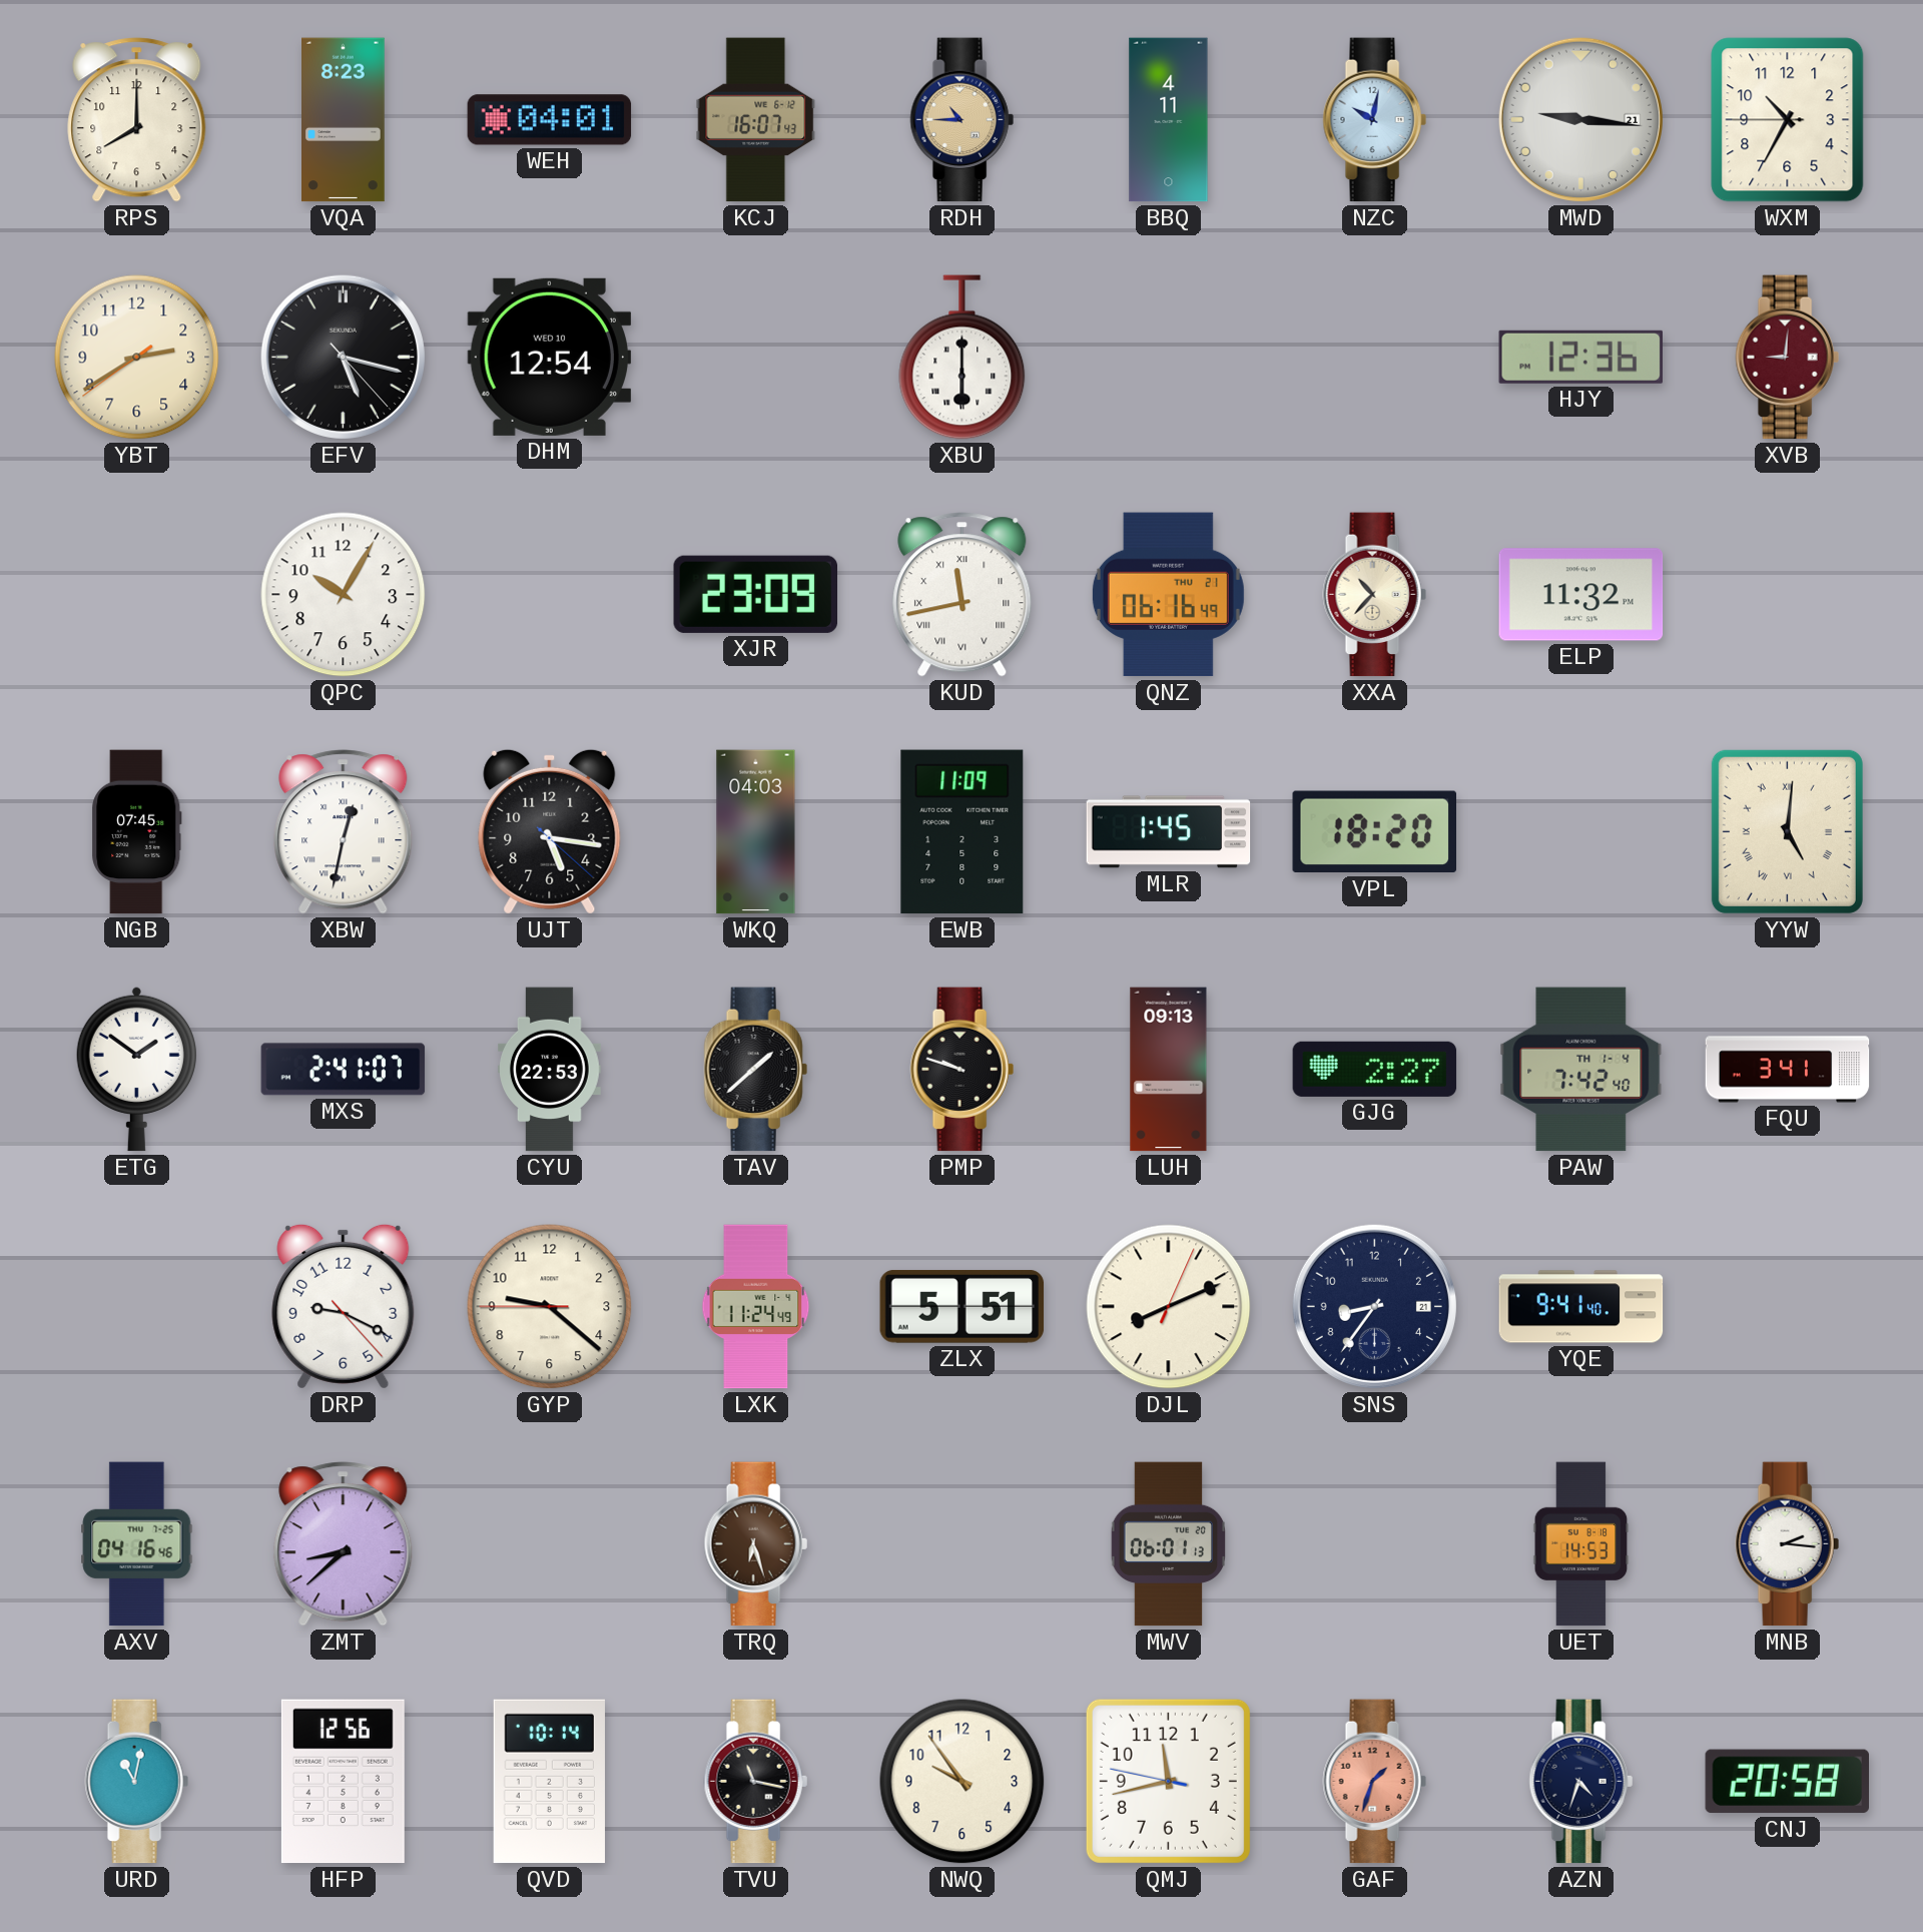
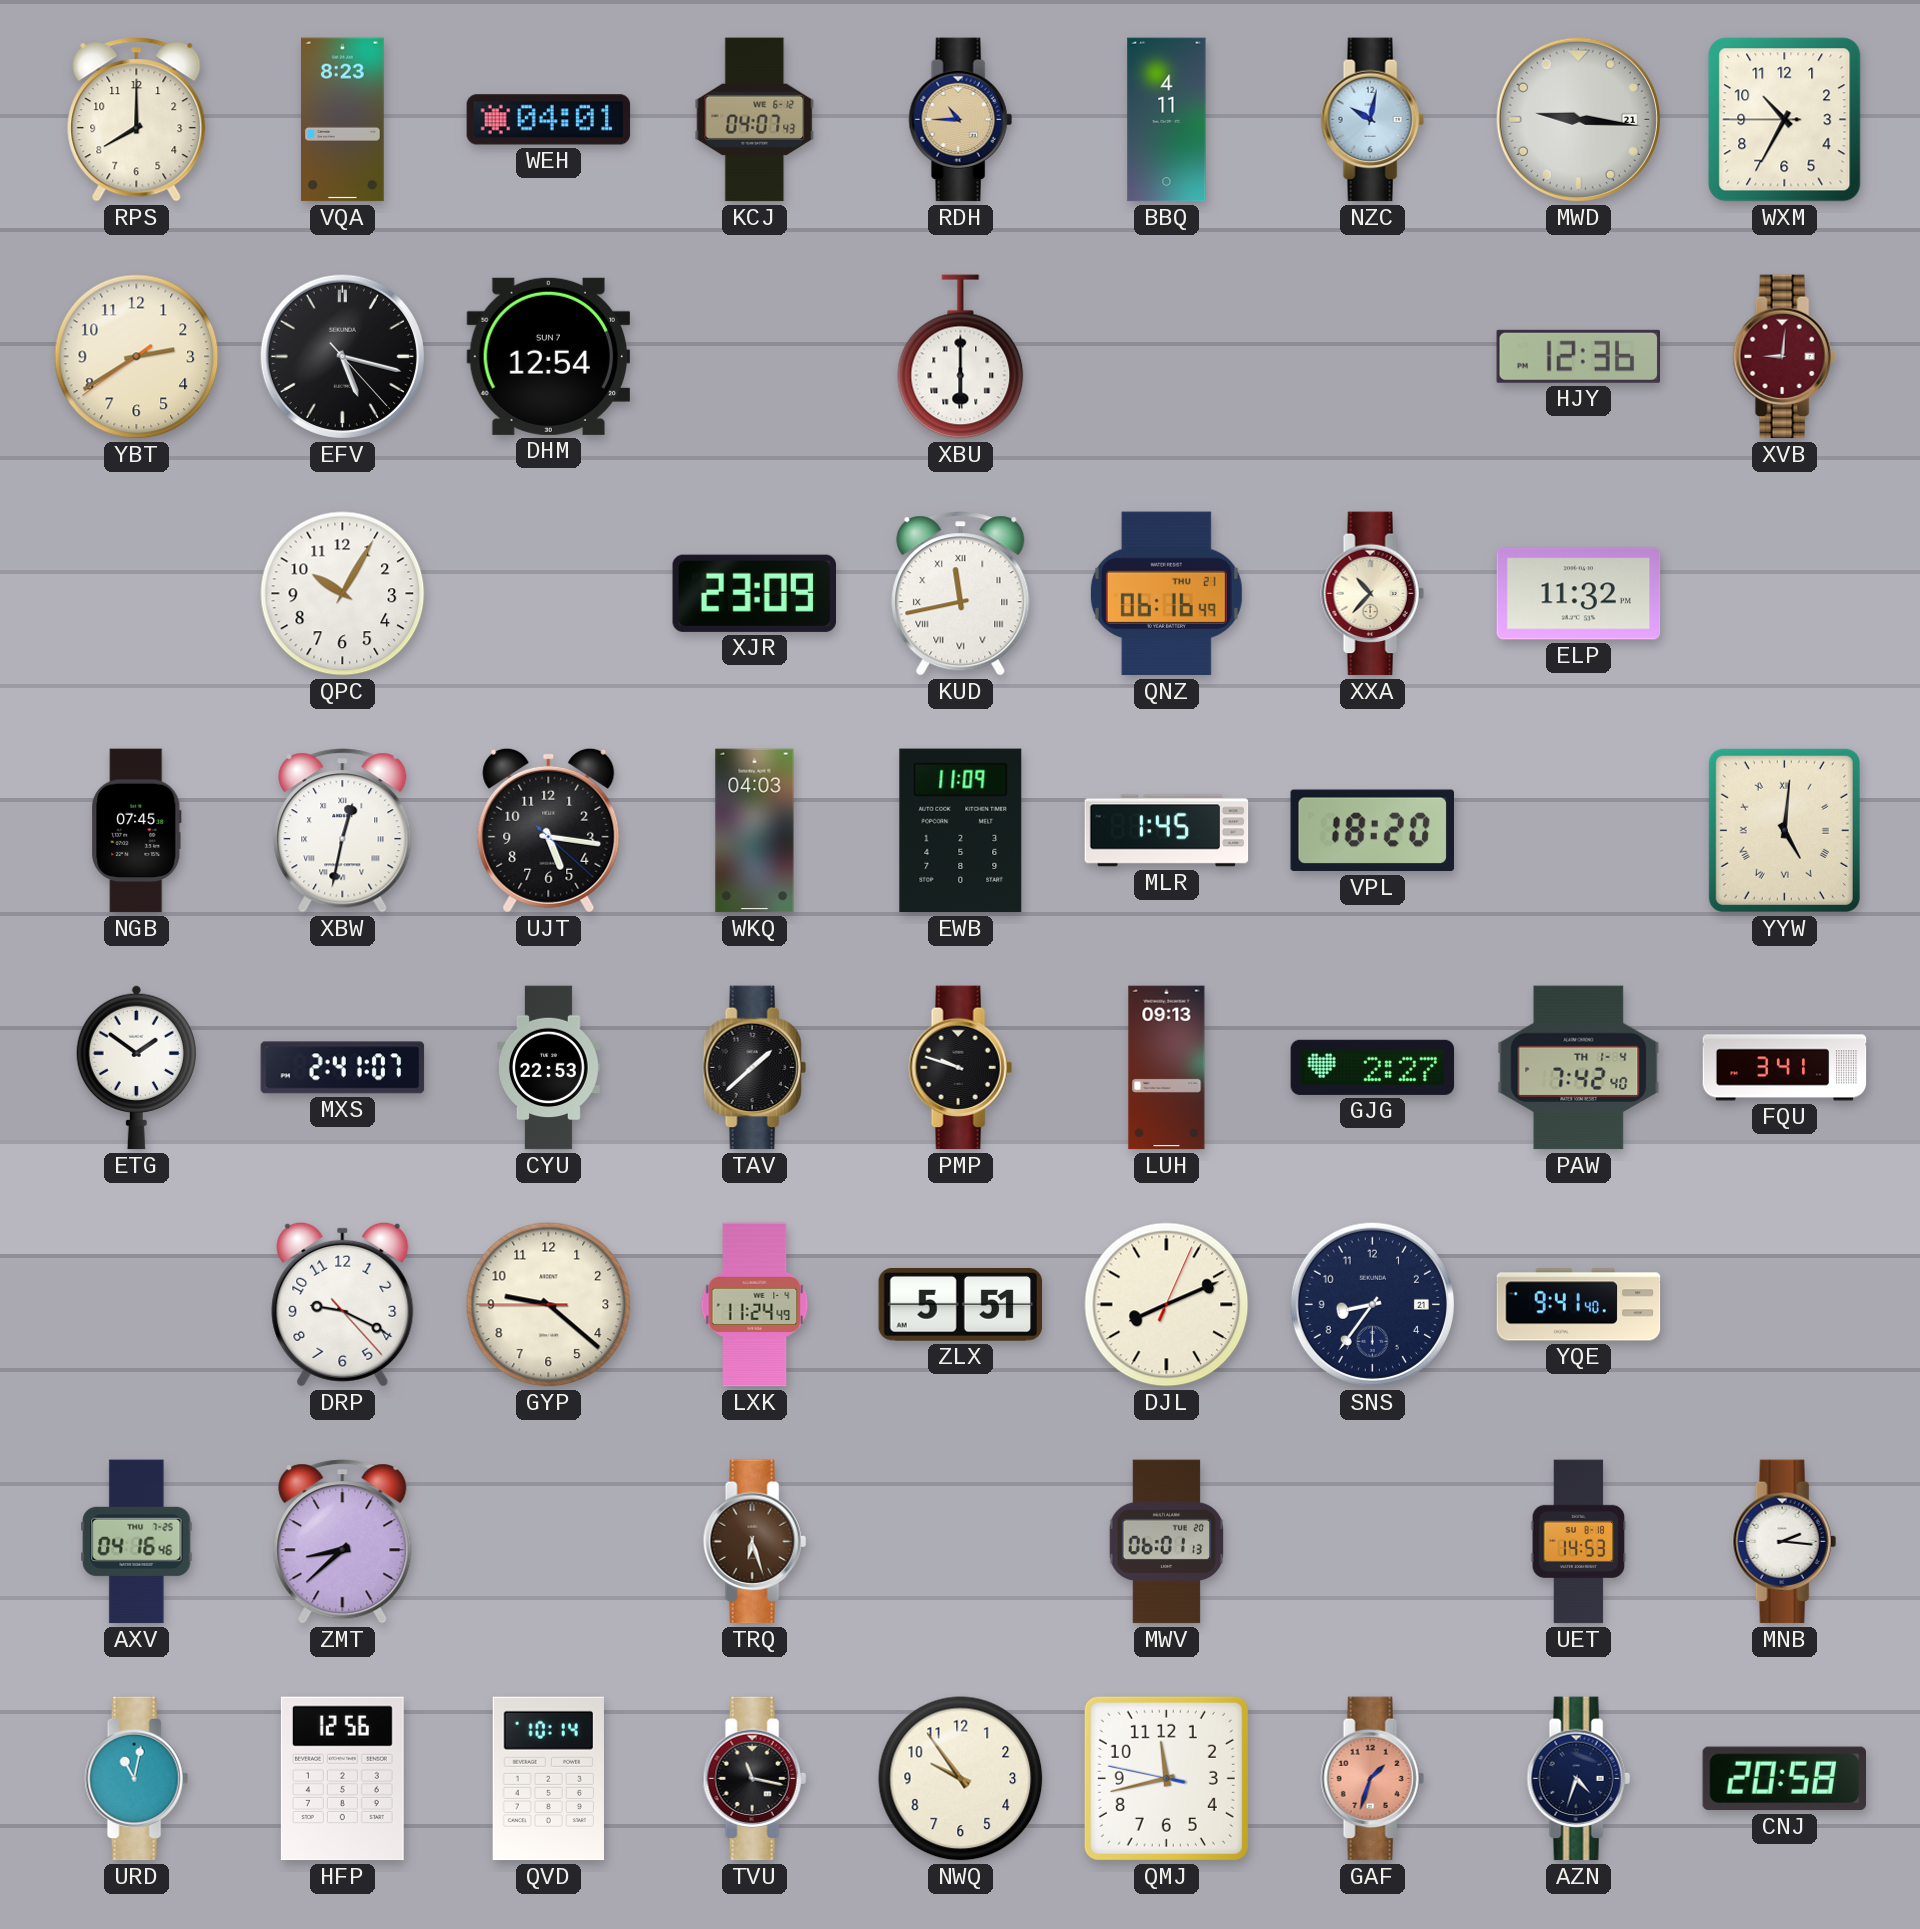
KCJ: 16:07 -> 04:07 (755, 120)
DHM date: WED 10 -> SUN 7 (549, 356)
